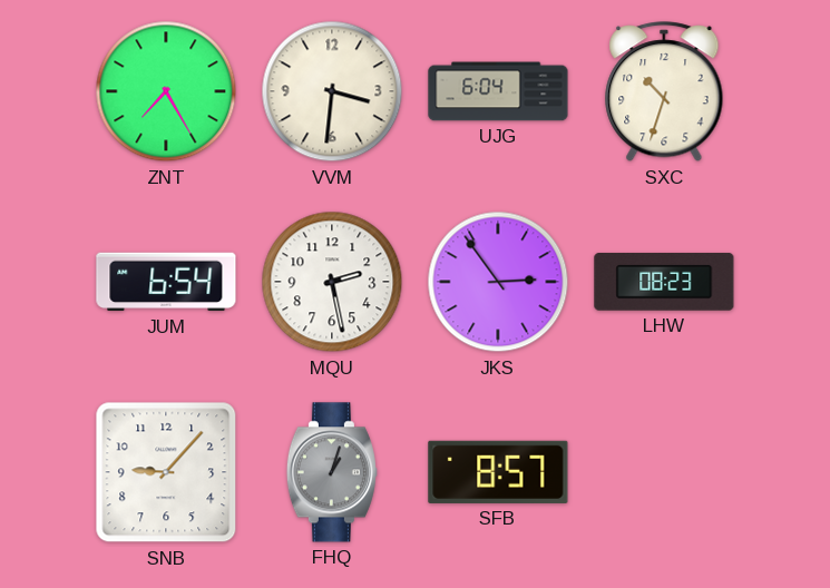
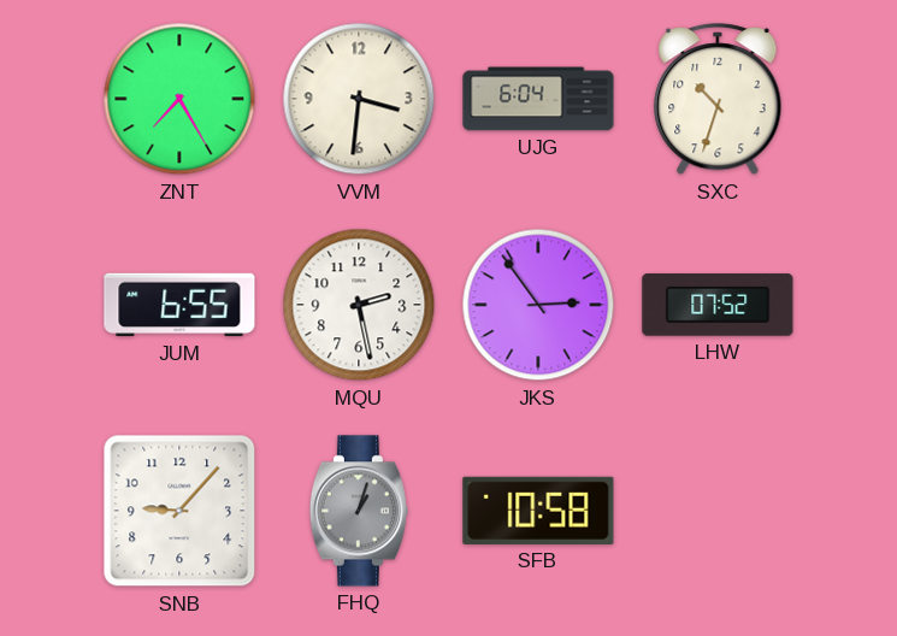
JUM: 6:54 -> 6:55 (179, 305)
LHW: 08:23 -> 07:52 (718, 306)
SFB: 8:57 -> 10:58 (538, 511)
